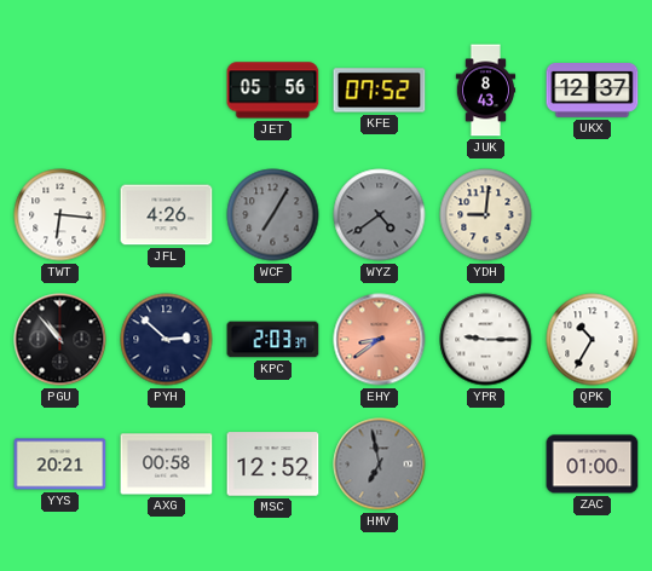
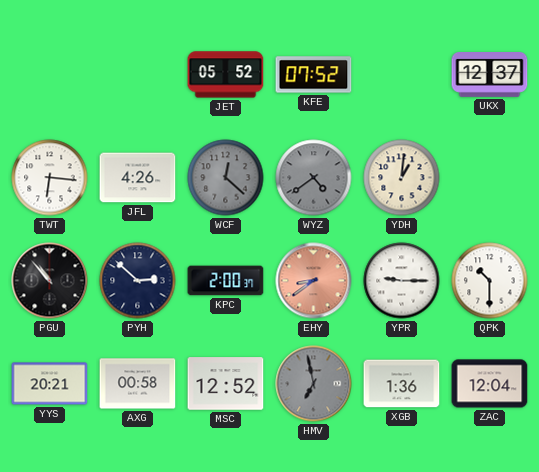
JET: 05:56 -> 05:52 (226, 75)
JUK: 8:43 -> none (486, 91)
WCF: 7:05 -> 12:22 (226, 178)
YDH: 9:01 -> 1:01 (402, 178)
KPC: 2:03 -> 2:00 (226, 281)
QPK: 10:35 -> 10:30 (490, 281)
XGB: none -> 1:36 (402, 384)
ZAC: 01:00 -> 12:04 (490, 384)
